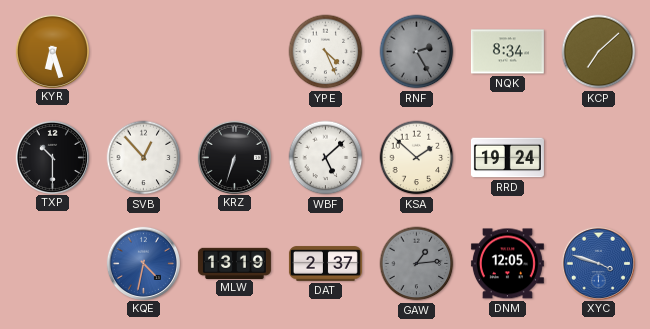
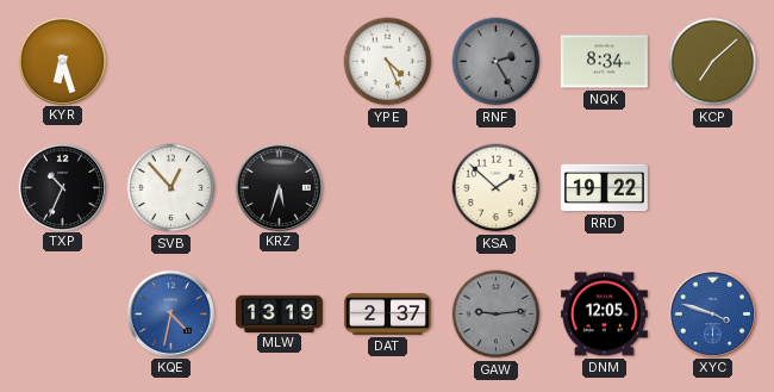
TXP: 10:30 -> 10:34 (62, 187)
KRZ: 6:33 -> 5:33 (279, 187)
WBF: 5:08 -> none (326, 158)
RRD: 19:24 -> 19:22 (604, 188)
GAW: 1:14 -> 9:14 (497, 315)
